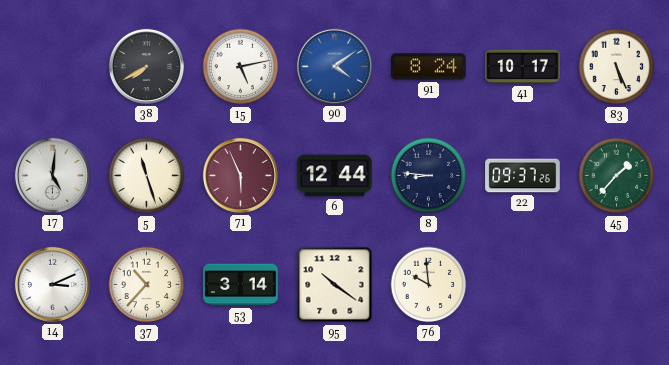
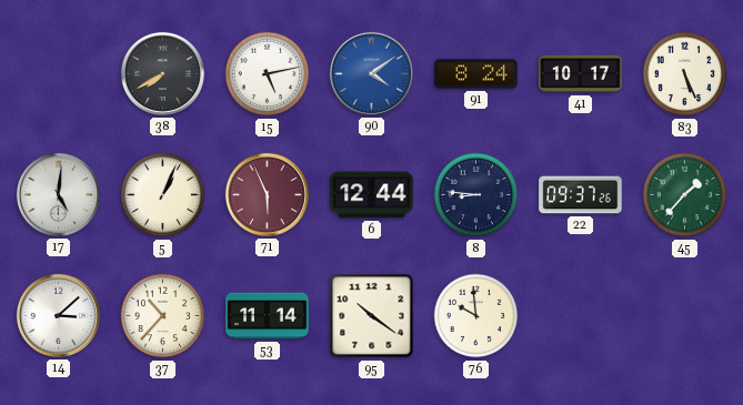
5: 11:27 -> 1:04 (163, 195)
14: 3:11 -> 3:08 (58, 315)
53: 3:14 -> 11:14 (268, 316)
